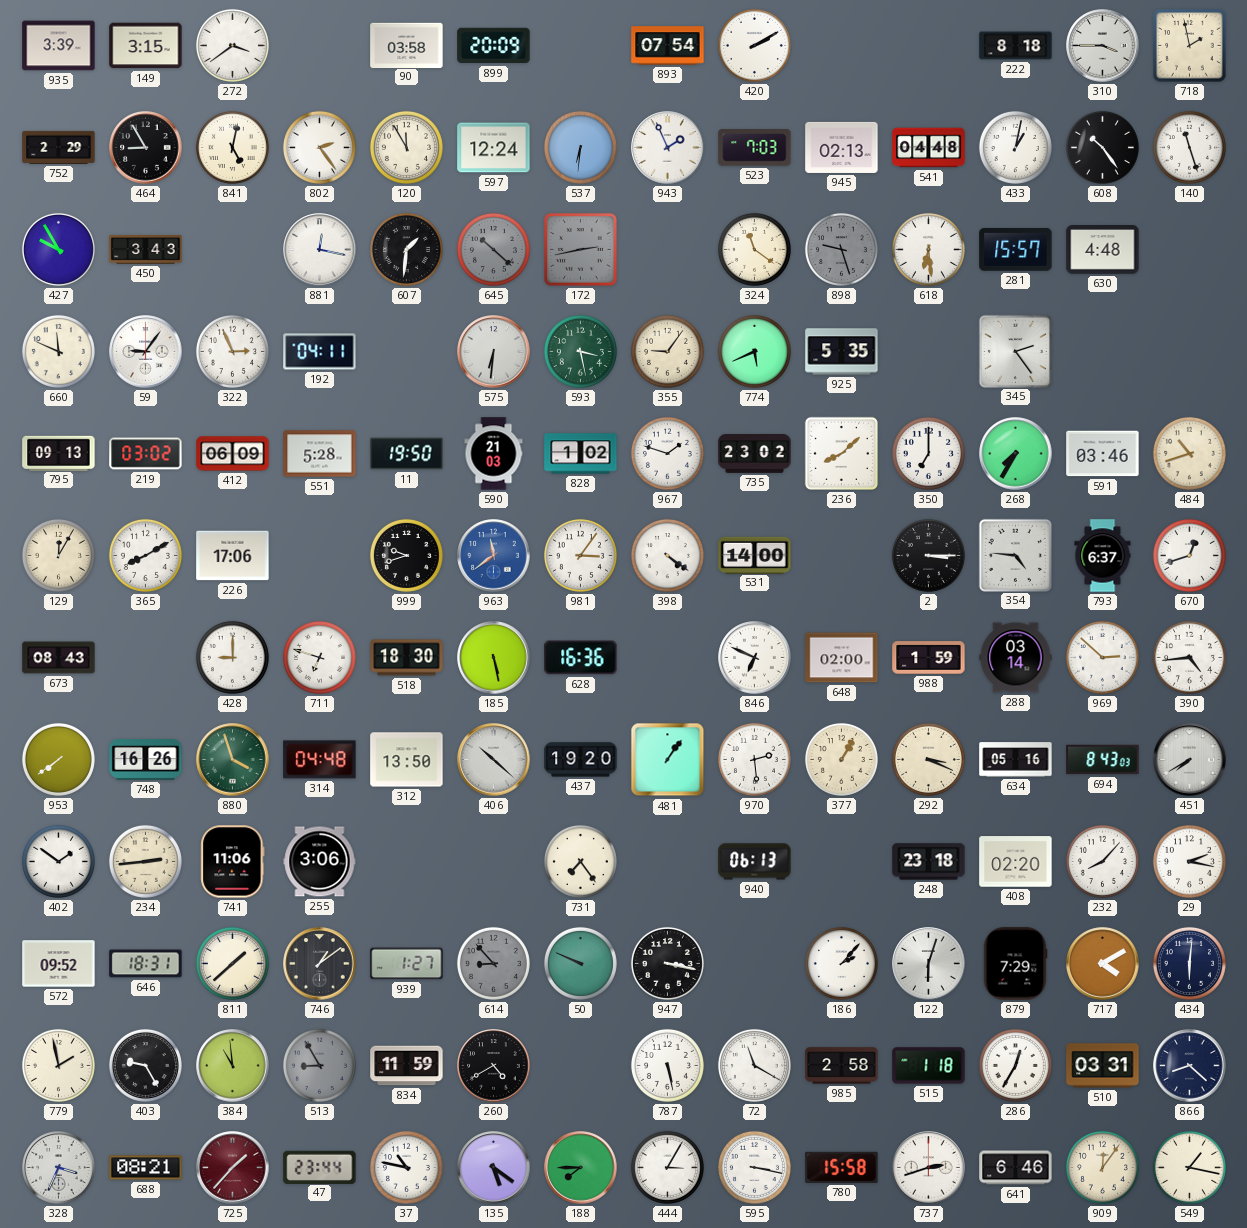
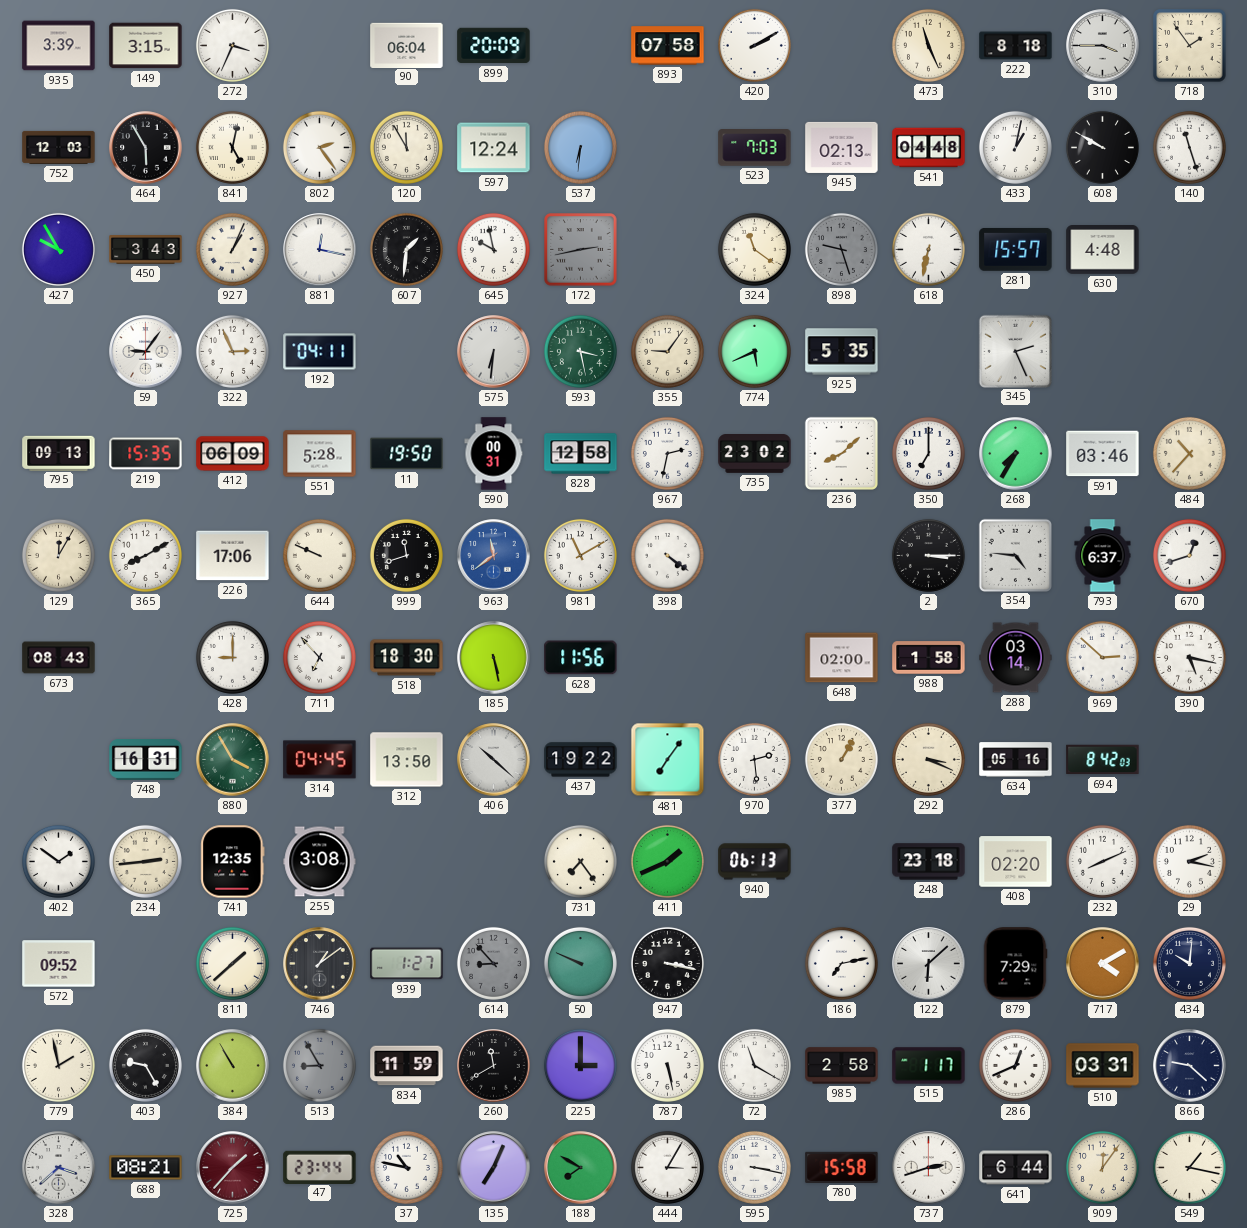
272: 3:39 -> 3:34 (232, 45)
90: 03:58 -> 06:04 (407, 45)
893: 07:54 -> 07:58 (668, 46)
473: none -> 11:26 (928, 45)
718: 1:58 -> 1:54 (1190, 46)
752: 2:29 -> 12:03 (59, 147)
464: 8:55 -> 5:55 (146, 148)
943: 1:56 -> none (668, 148)
608: 10:24 -> 9:50 (1102, 147)
927: none -> 1:04 (232, 249)
645: 10:22 -> 9:58 (493, 249)
645 dial: grey -> white (493, 249)
618: 6:29 -> 6:32 (928, 249)
660: 11:49 -> none (58, 351)
345: 2:24 -> 2:26 (1015, 351)
219: 03:02 -> 15:35 (146, 454)
590: 21:03 -> 00:31 (494, 454)
828: 1:02 -> 12:58 (581, 454)
967: 1:48 -> 2:32 (667, 453)
484: 10:42 -> 10:37 (1189, 453)
644: none -> 9:49 (319, 555)
999: 9:42 -> 11:42 (406, 555)
981: 3:06 -> 11:10 (580, 555)
531: 14:00 -> none (755, 555)
711: 6:48 -> 6:53 (319, 657)
628: 16:36 -> 11:56 (581, 658)
846: 6:49 -> none (755, 658)
988: 1:59 -> 1:58 (929, 658)
390: 4:44 -> 5:17 (1189, 657)
953: 7:39 -> none (58, 759)
748: 16:26 -> 16:31 (146, 760)
880: 3:57 -> 3:55 (233, 760)
314: 04:48 -> 04:45 (320, 760)
437: 19:20 -> 19:22 (581, 760)
481: 1:06 -> 7:06 (668, 760)
694: 8:43 -> 8:42 (1103, 760)
451: 7:40 -> none (1190, 760)
741: 11:06 -> 12:35 (233, 862)
255: 3:06 -> 3:08 (320, 862)
411: none -> 1:41 (667, 861)
232: 8:07 -> 8:11 (1102, 861)
646: 18:31 -> none (146, 964)
186: 2:07 -> 7:13 (841, 963)
122: 6:03 -> 6:08 (929, 964)
434: 6:01 -> 10:01 (1189, 963)
384: 10:59 -> 10:55 (233, 1066)
260: 4:40 -> 11:40 (494, 1066)
225: none -> 3:00 (580, 1065)
515: 1:18 -> 1:17 (929, 1066)
286: 12:35 -> 12:41 (1015, 1065)
866: 8:22 -> 9:22 (1190, 1066)
328: 3:34 -> 3:38 (59, 1168)
135: 5:21 -> 7:04 (494, 1168)
188: 7:45 -> 7:50 (581, 1168)
641: 6:46 -> 6:44 (1016, 1168)
